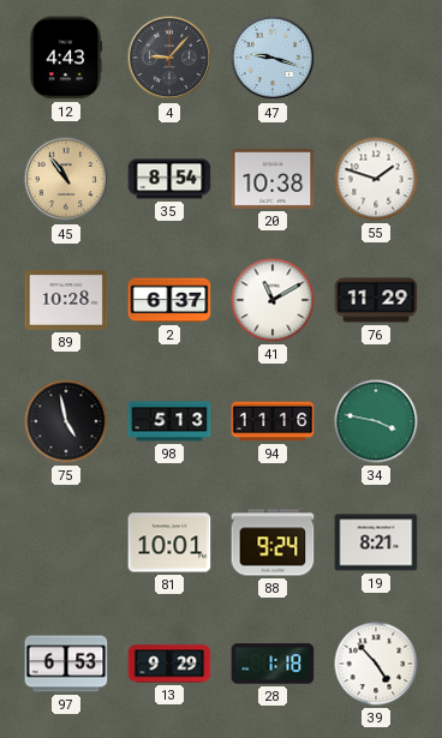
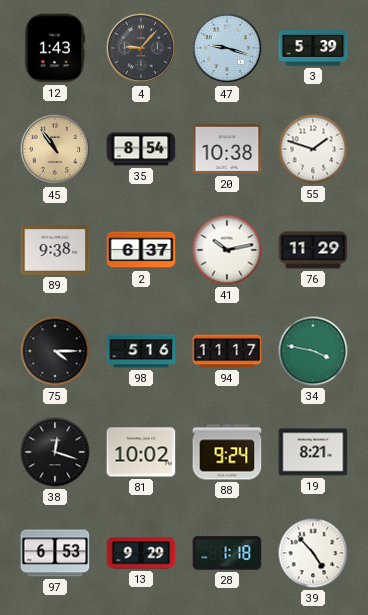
12: 4:43 -> 1:43 (55, 48)
3: none -> 5:39 (313, 48)
89: 10:28 -> 9:38 (55, 251)
41: 11:10 -> 10:13 (227, 250)
75: 4:58 -> 4:15 (55, 351)
98: 5:13 -> 5:16 (141, 351)
94: 11:16 -> 11:17 (227, 351)
38: none -> 12:18 (55, 452)
81: 10:01 -> 10:02 (141, 452)
